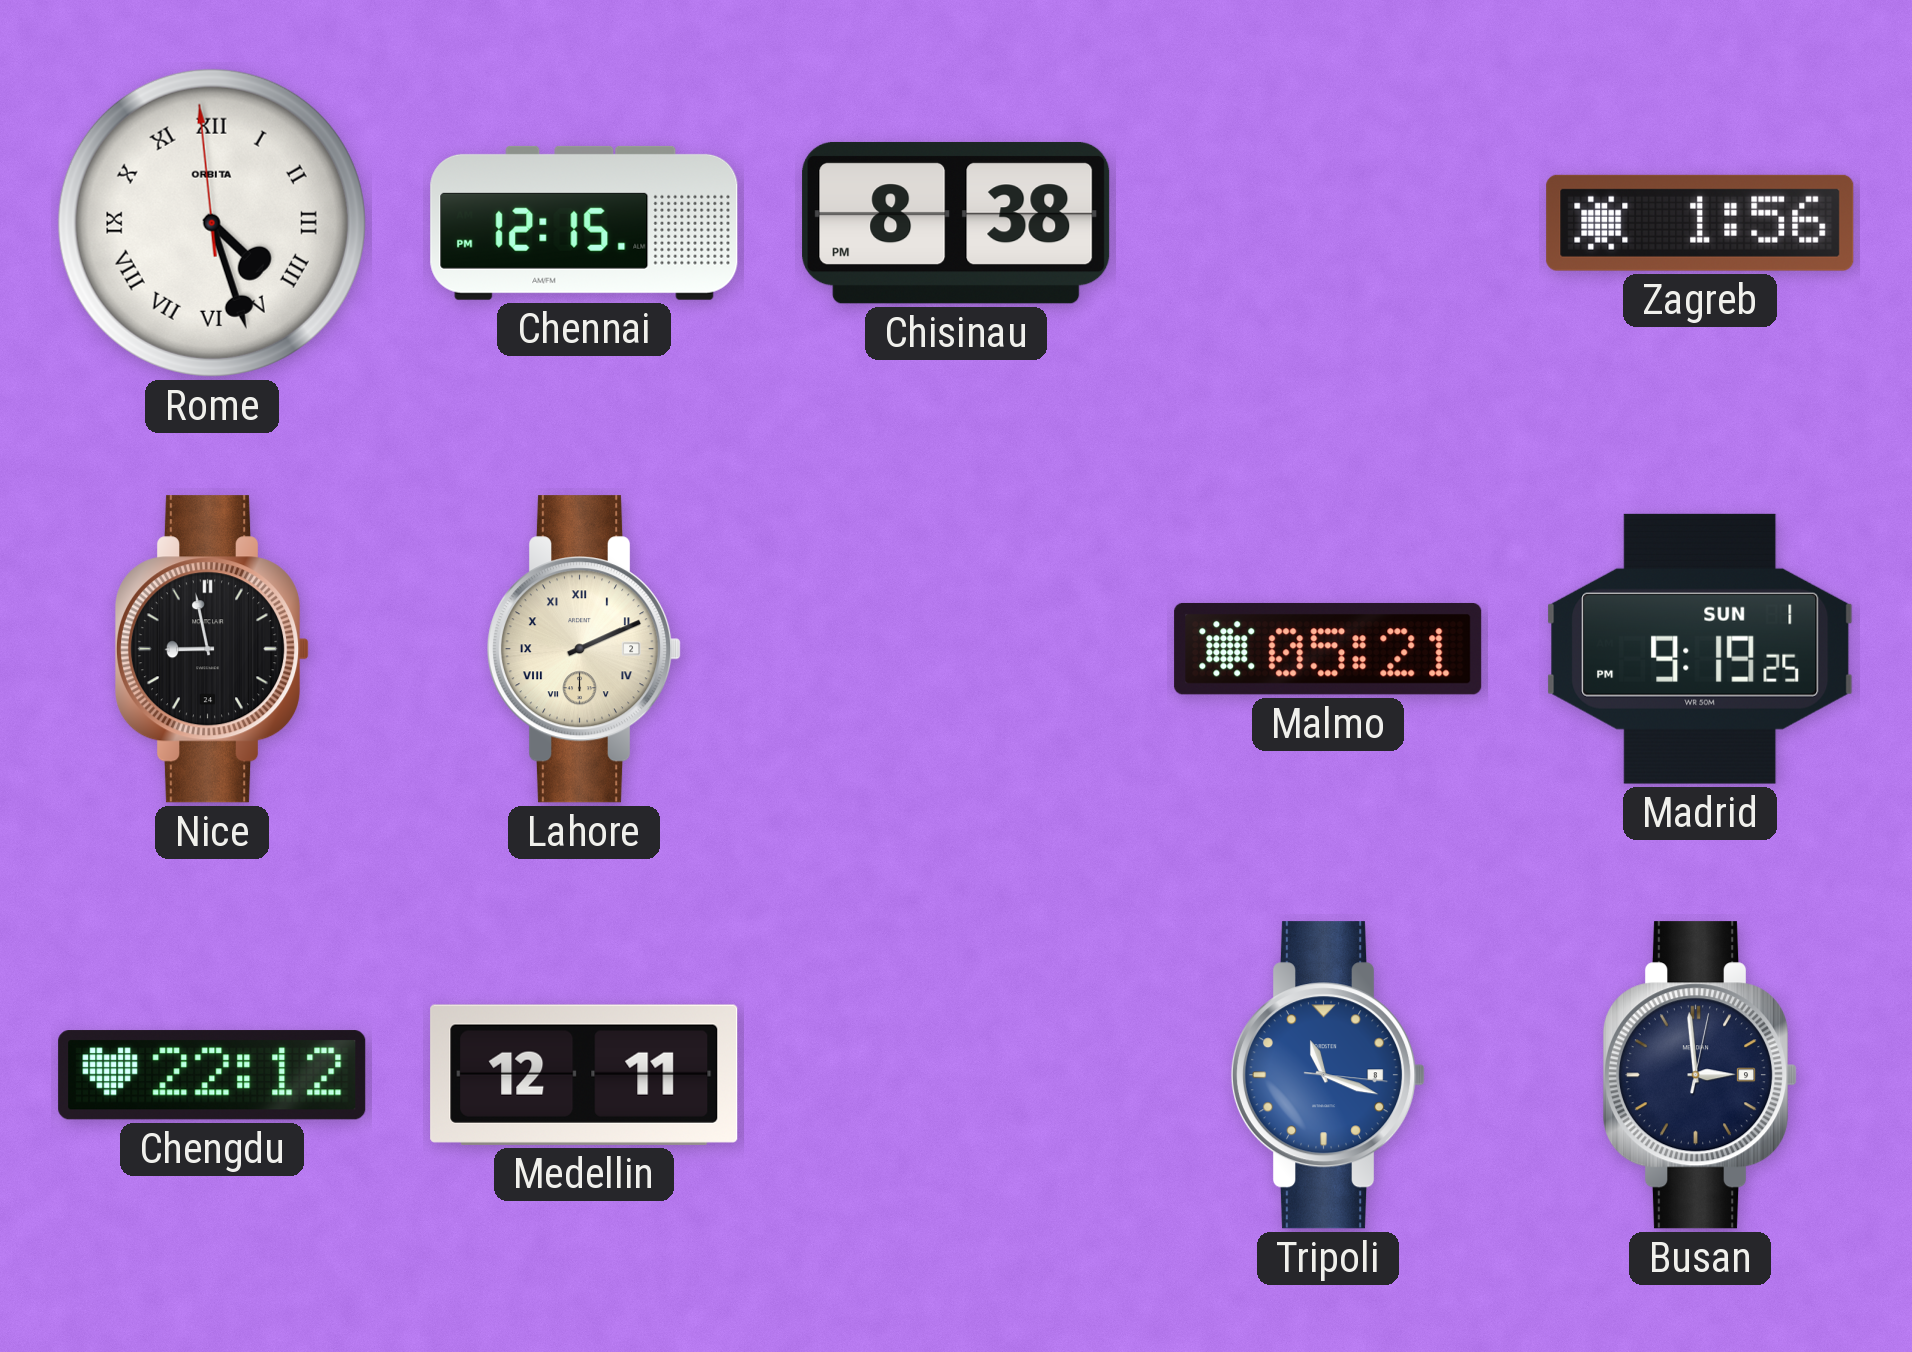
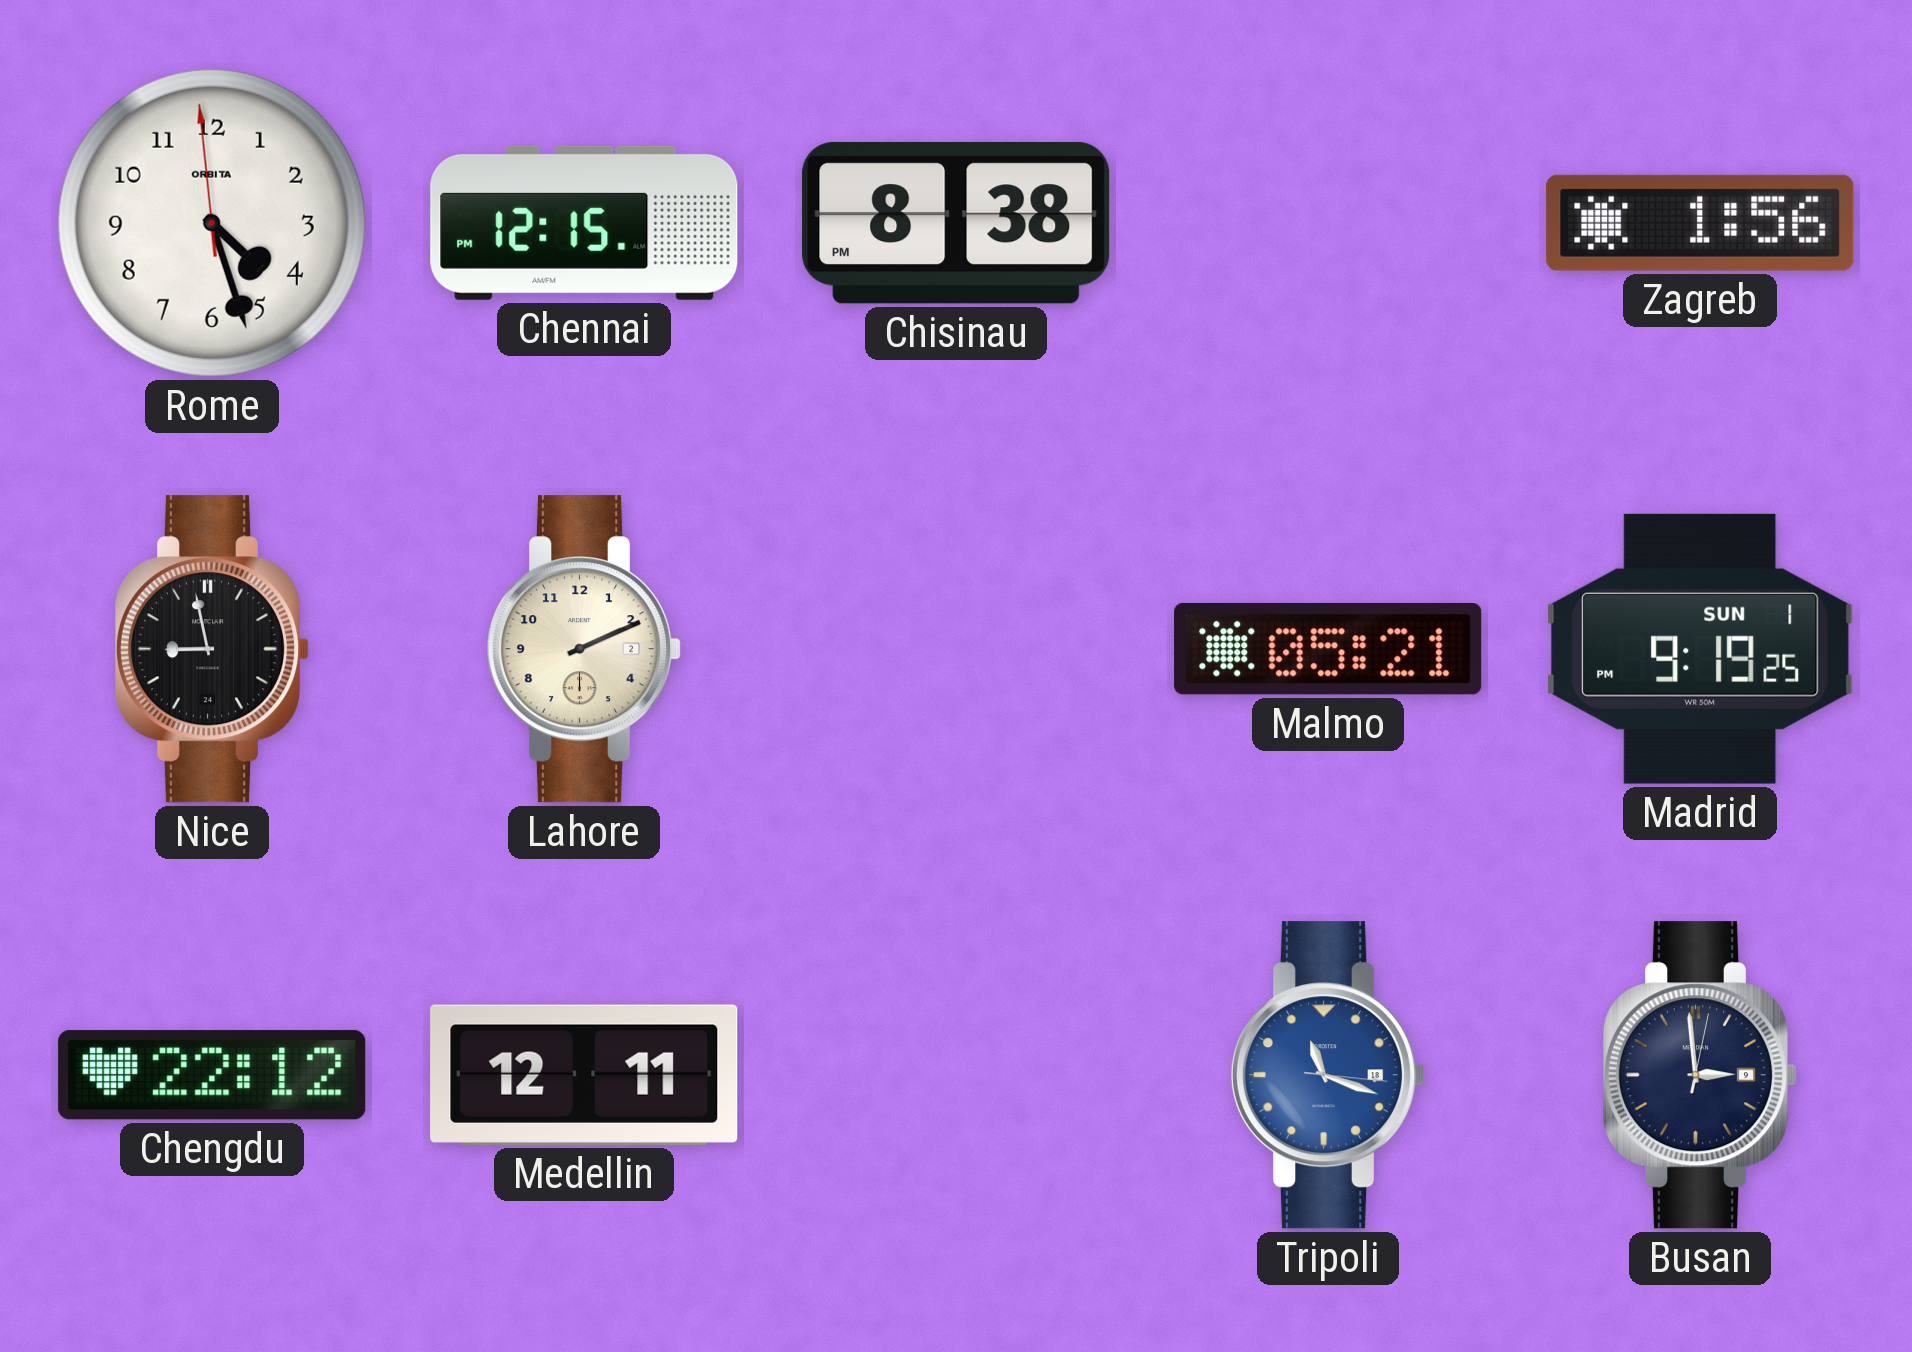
Rome numerals: Roman -> Arabic (212, 223)
Lahore numerals: Roman -> Arabic (584, 649)
Tripoli date: 8 -> 18 (1328, 1075)
